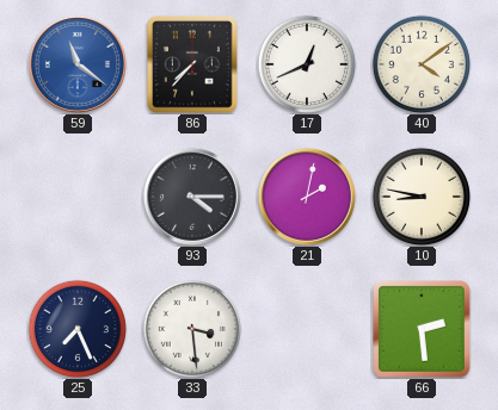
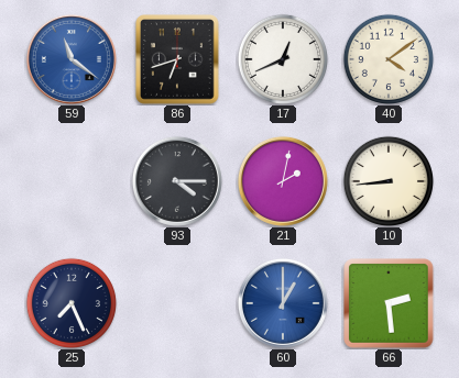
86: 7:37 -> 6:42 (178, 60)
10: 8:47 -> 8:44 (389, 181)
33: 3:29 -> none (192, 329)
60: none -> 1:00 (283, 303)
